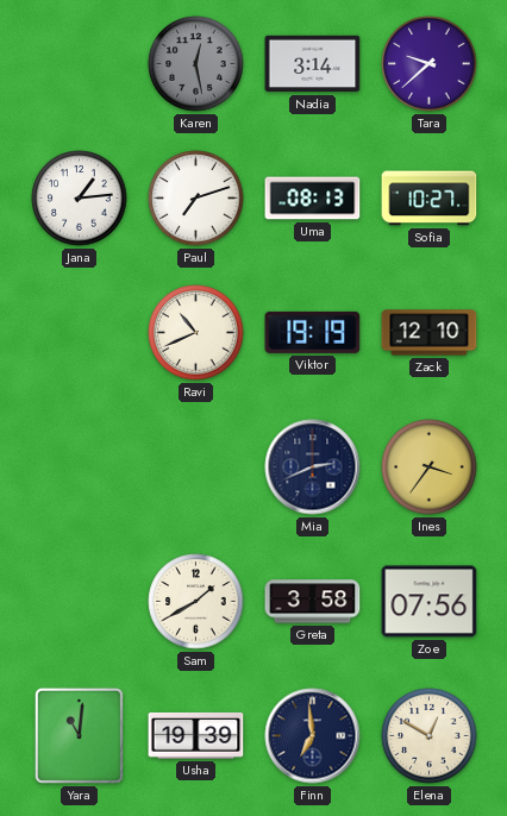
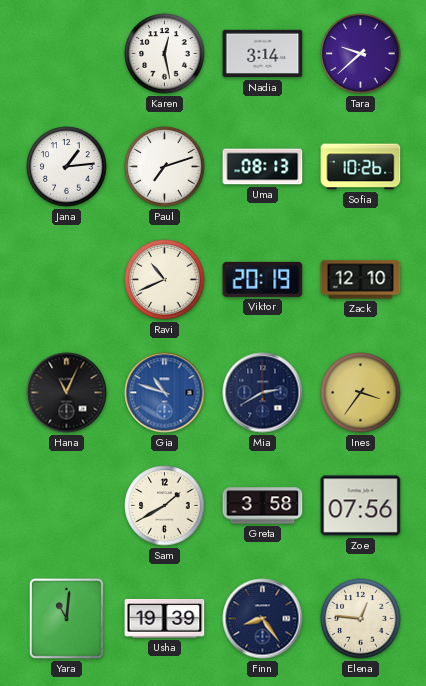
Karen dial: grey -> white (165, 54)
Sofia: 10:27 -> 10:26 (361, 167)
Viktor: 19:19 -> 20:19 (263, 279)
Hana: none -> 11:04 (67, 393)
Gia: none -> 10:48 (165, 393)
Mia: 2:41 -> 2:40 (263, 393)
Finn: 6:59 -> 8:24 (263, 619)
Elena: 12:50 -> 12:46 (361, 619)
